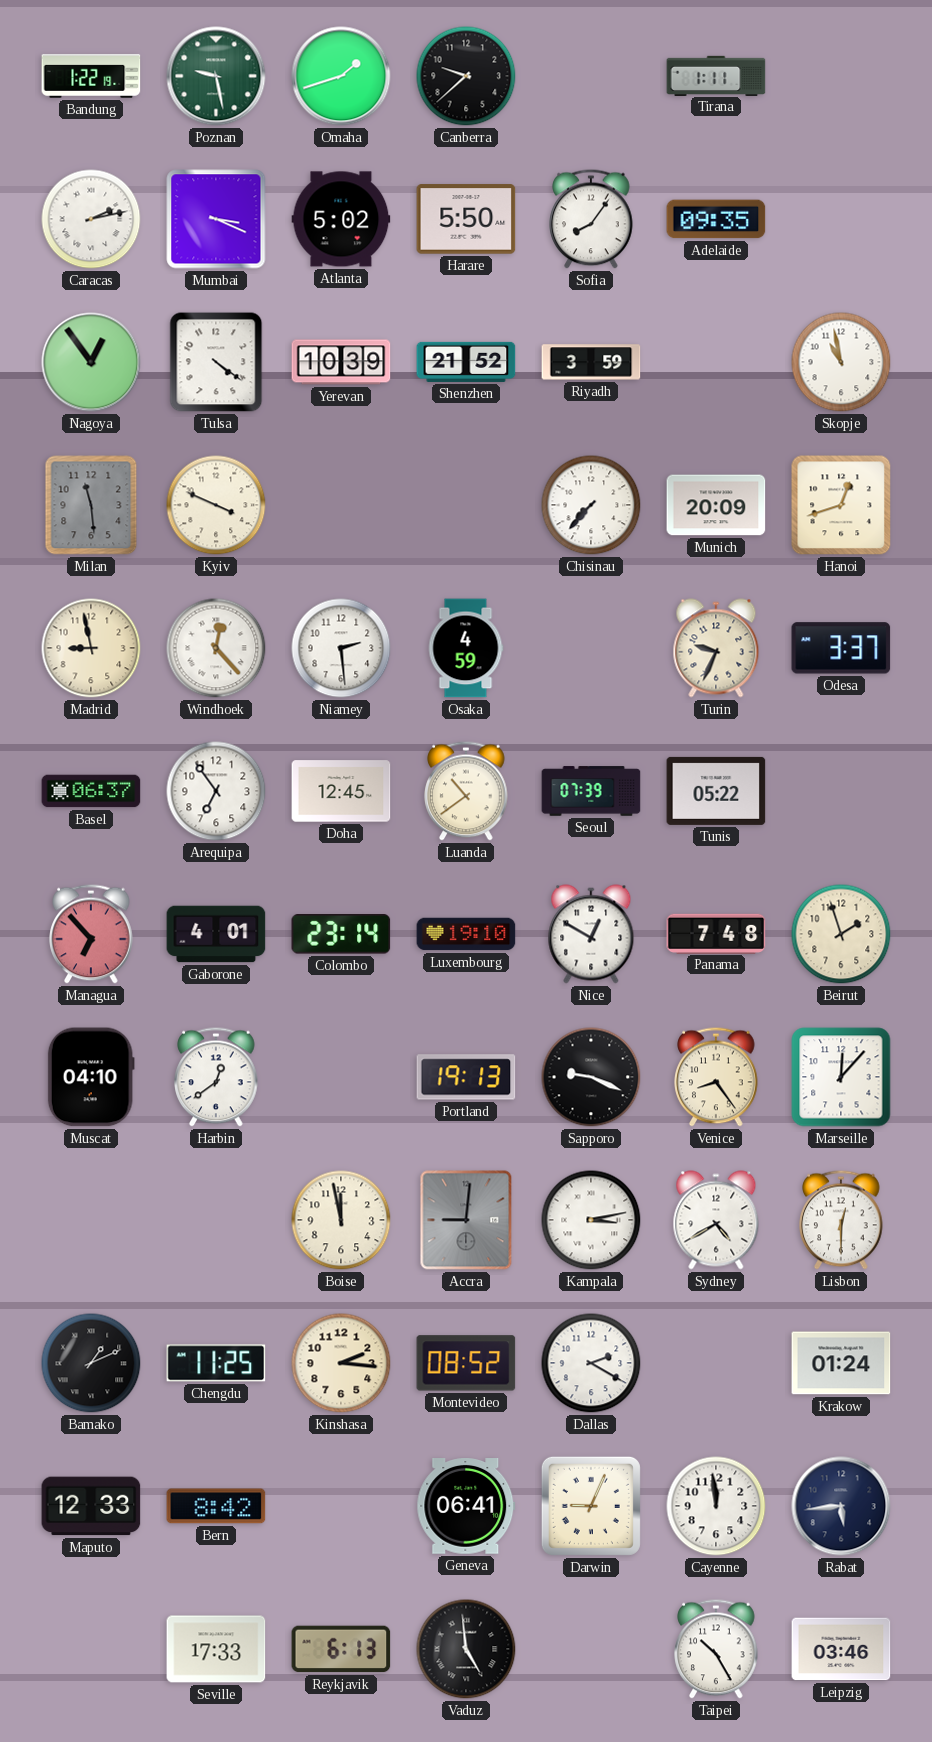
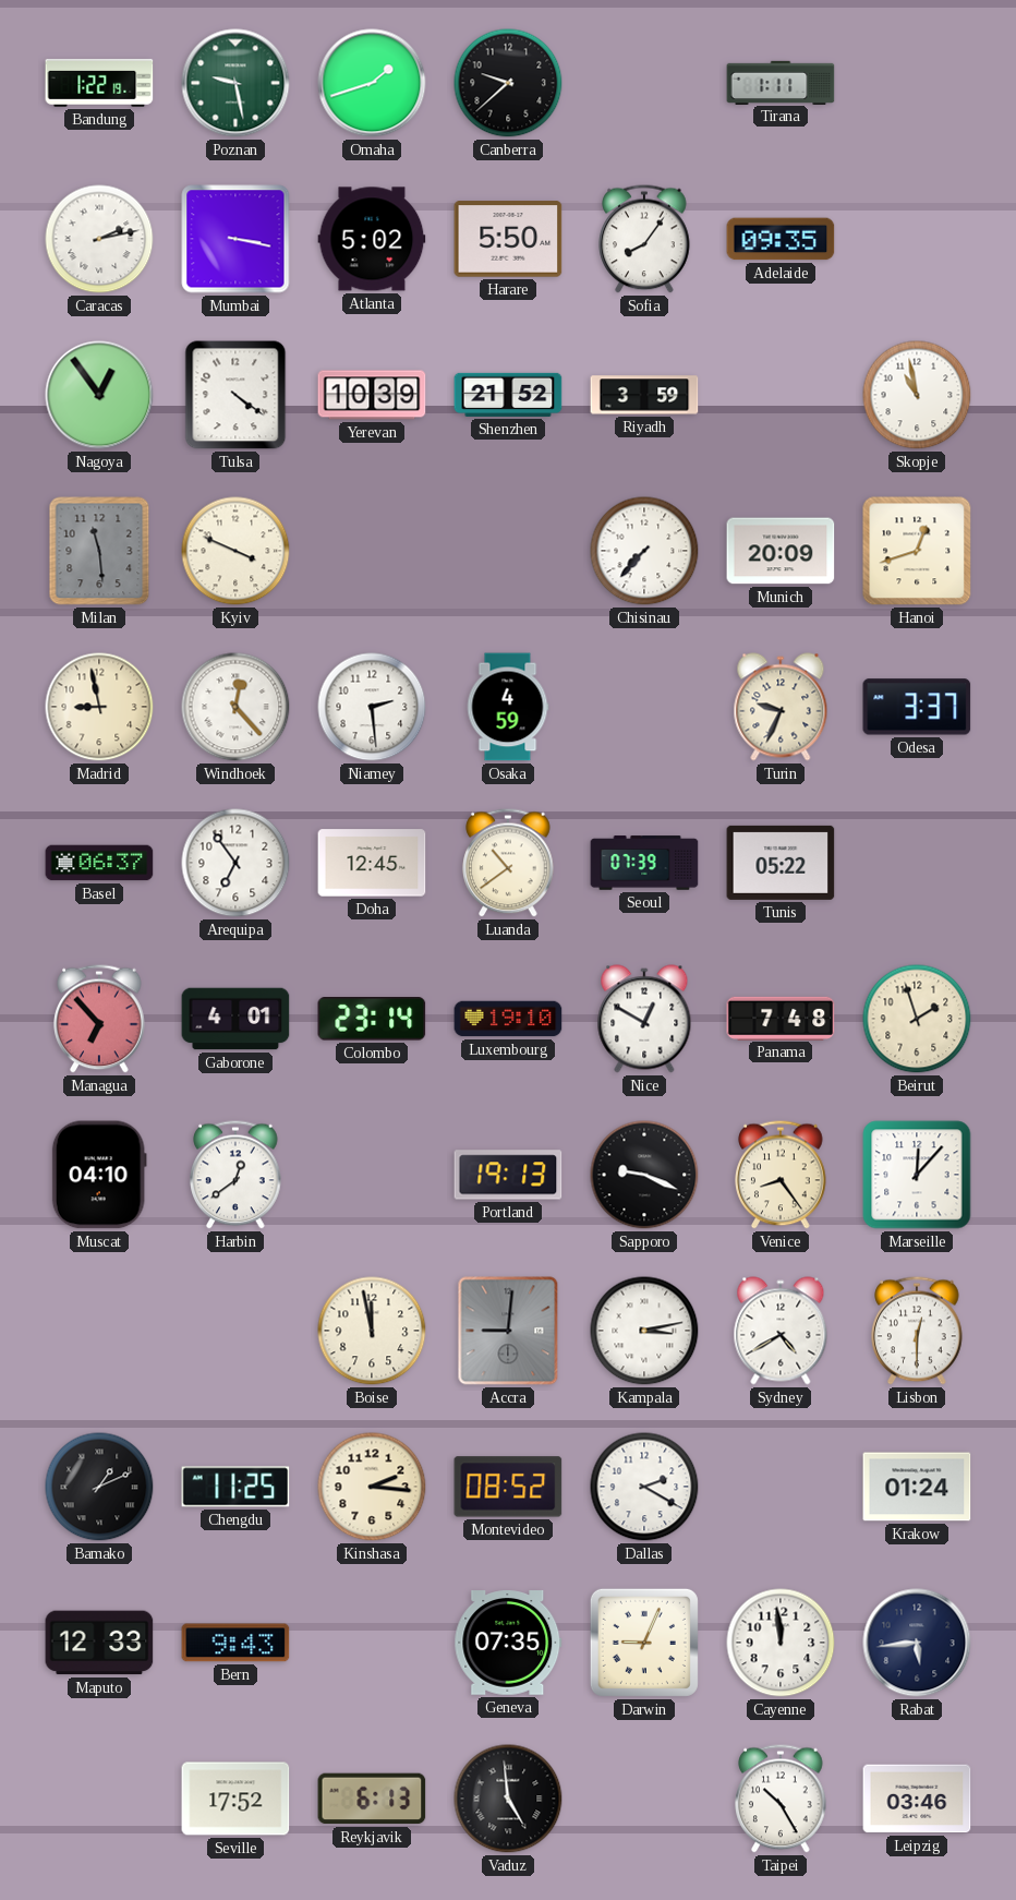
Mumbai: 3:19 -> 3:17 (235, 239)
Bern: 8:42 -> 9:43 (235, 1643)
Geneva: 06:41 -> 07:35 (508, 1644)
Seville: 17:33 -> 17:52 (235, 1799)
